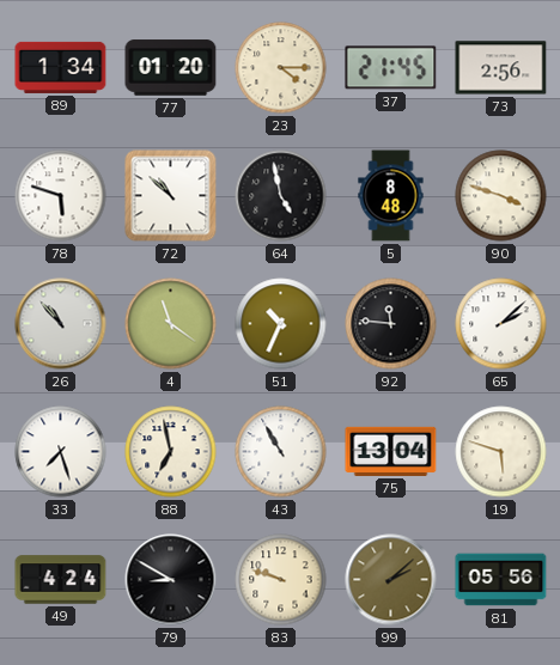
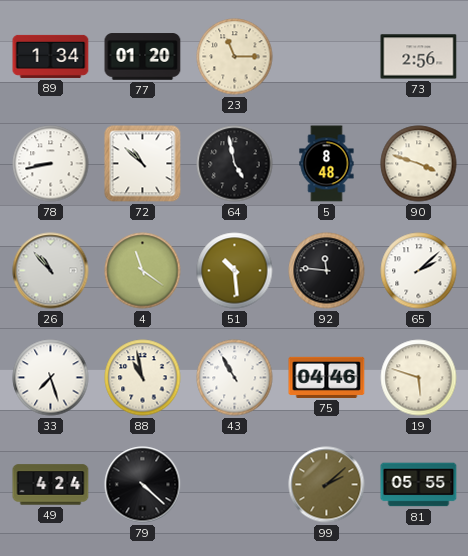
23: 4:15 -> 11:15 (235, 57)
37: 21:45 -> none (391, 68)
78: 5:48 -> 8:43 (51, 164)
51: 10:34 -> 10:29 (235, 271)
88: 6:58 -> 10:58 (143, 378)
75: 13:04 -> 04:46 (327, 377)
79: 8:50 -> 4:22 (143, 485)
83: 9:48 -> none (281, 580)
81: 05:56 -> 05:55 (419, 485)
